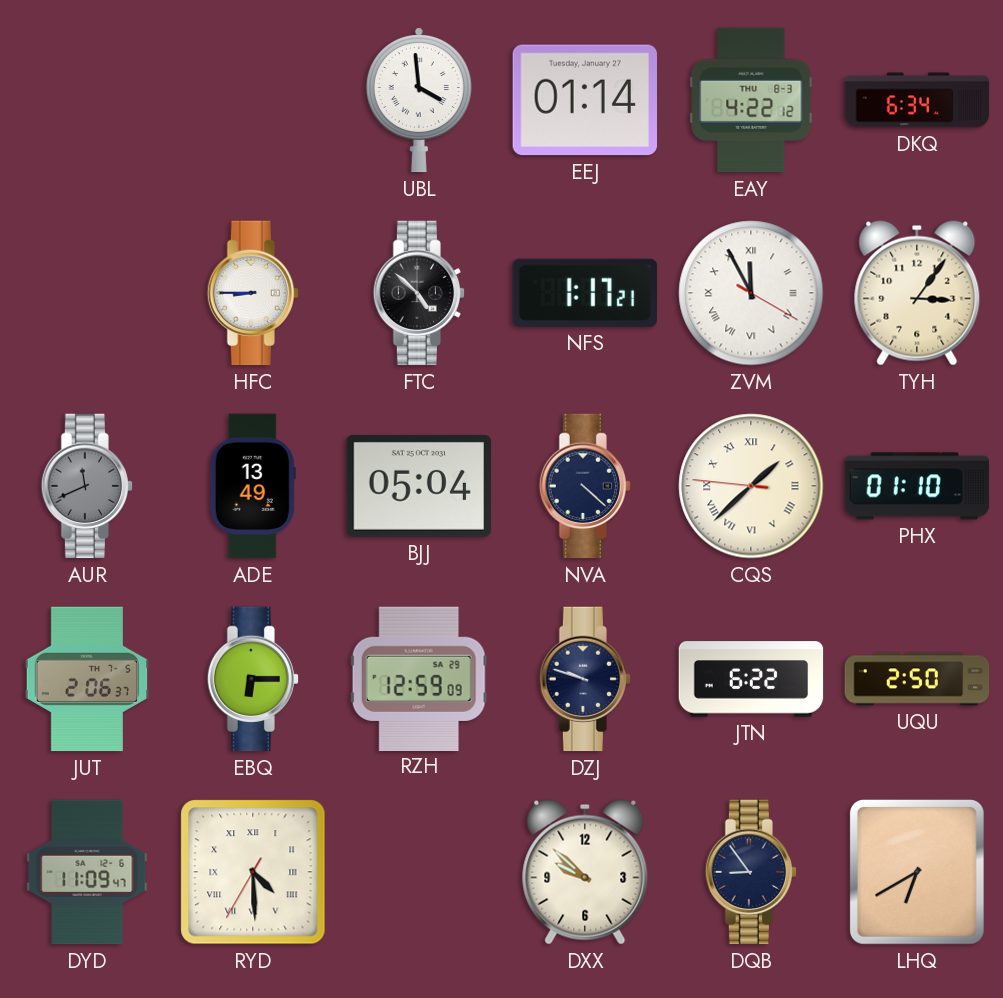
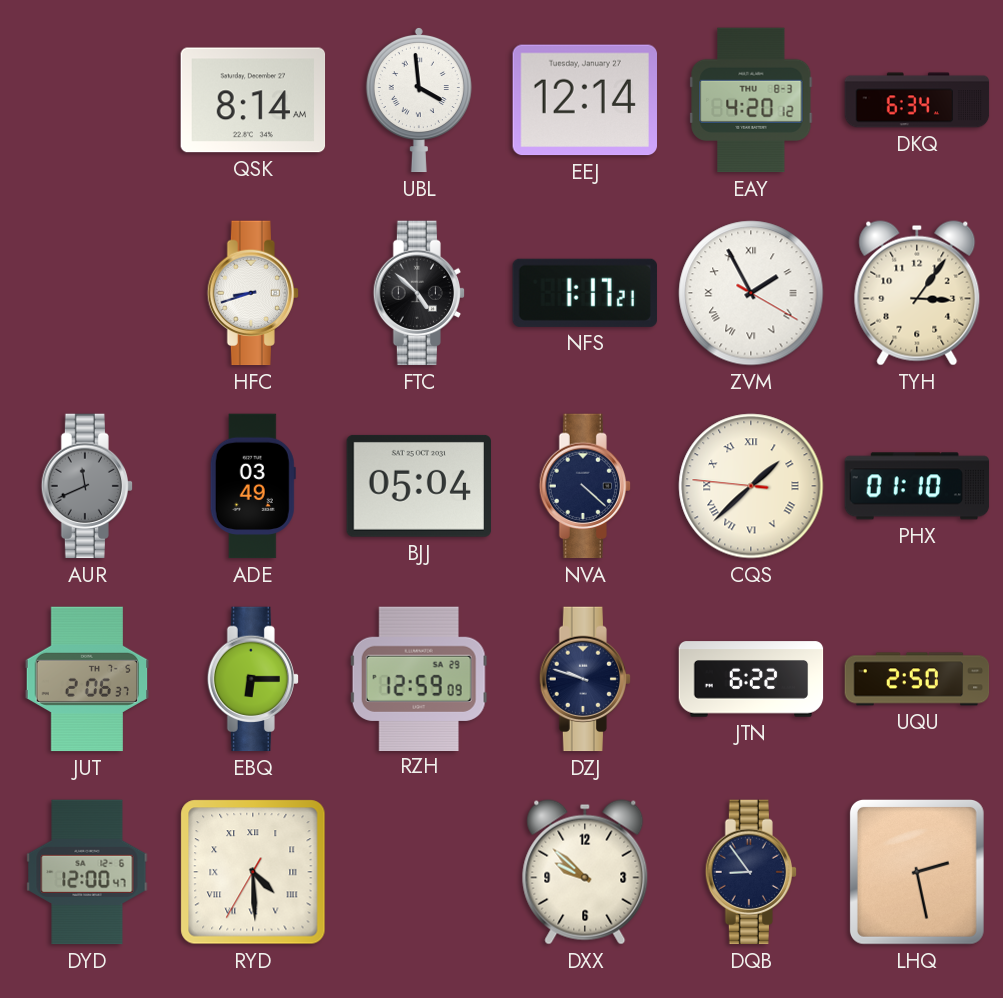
QSK: none -> 8:14 (253, 100)
EEJ: 01:14 -> 12:14 (584, 100)
EAY: 4:22 -> 4:20 (751, 100)
HFC: 8:45 -> 8:42 (252, 293)
ZVM: 11:55 -> 1:55 (751, 293)
ADE: 13:49 -> 03:49 (253, 486)
DYD: 11:09 -> 12:00 (87, 872)
LHQ: 6:40 -> 2:28 (917, 872)
